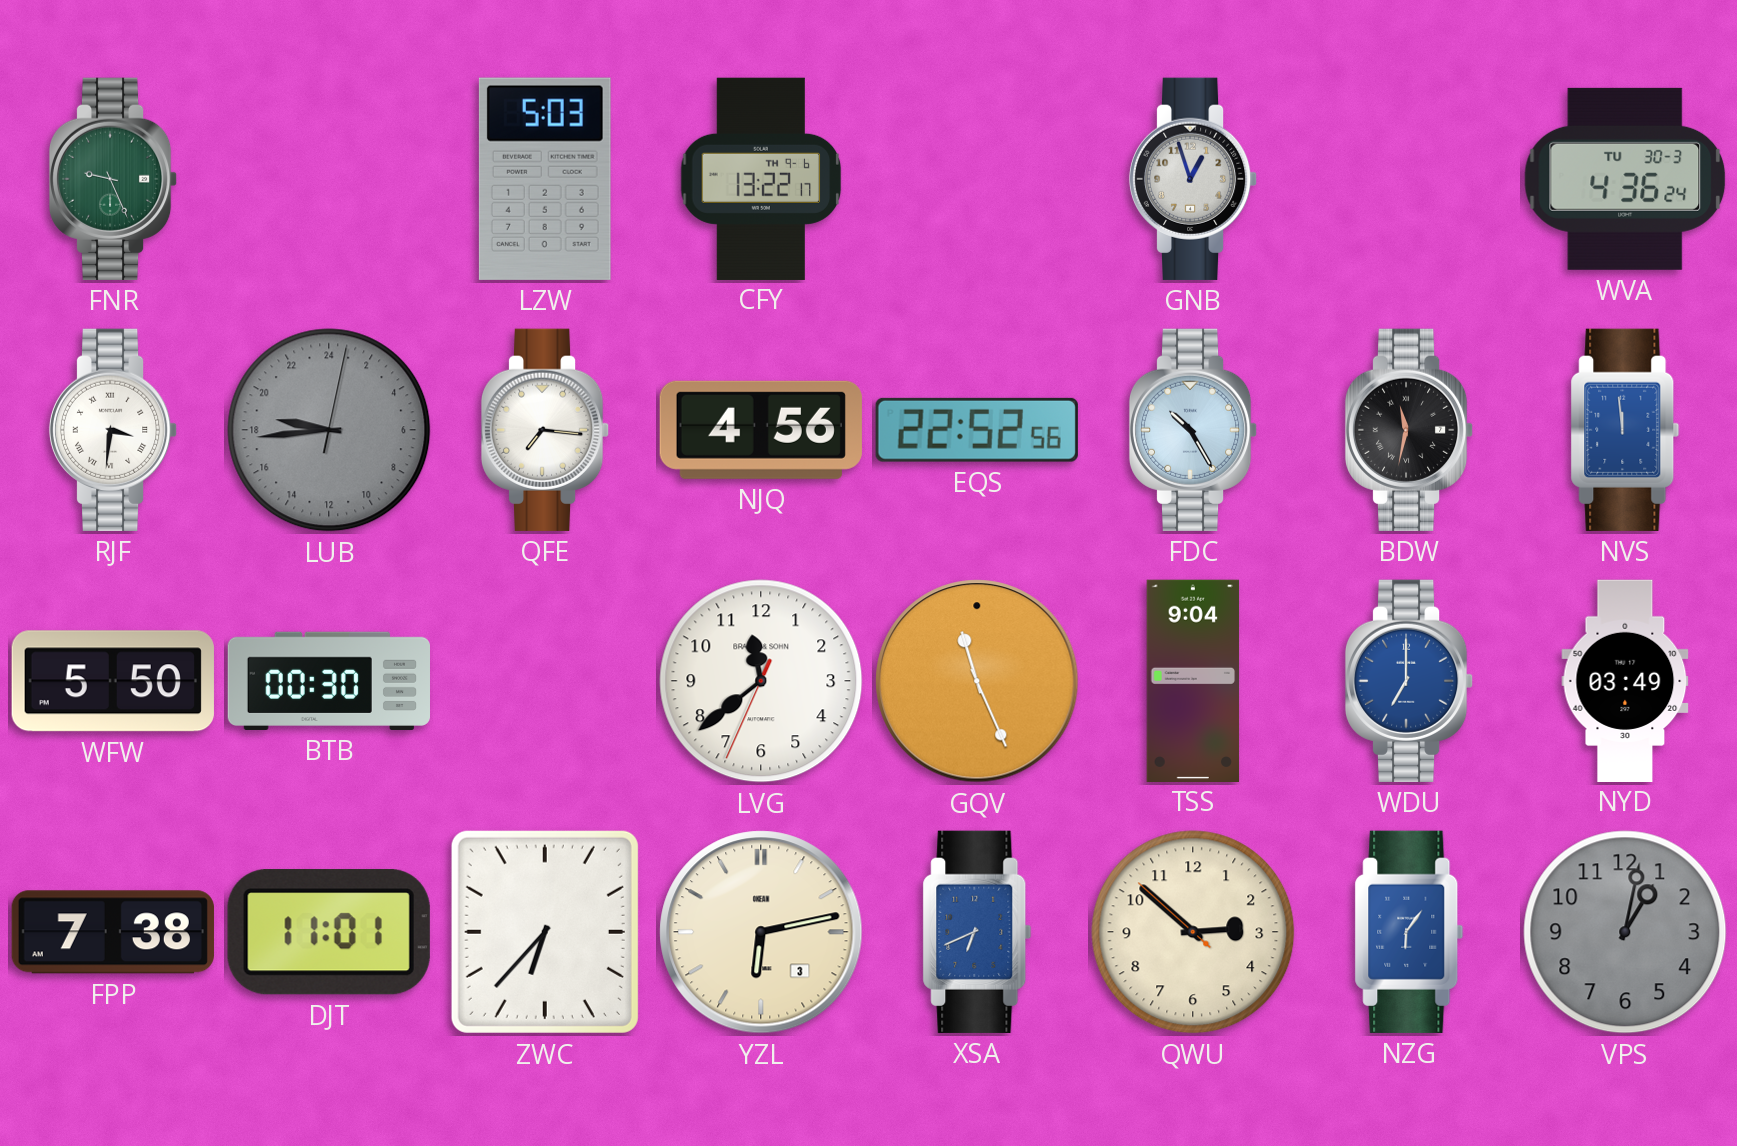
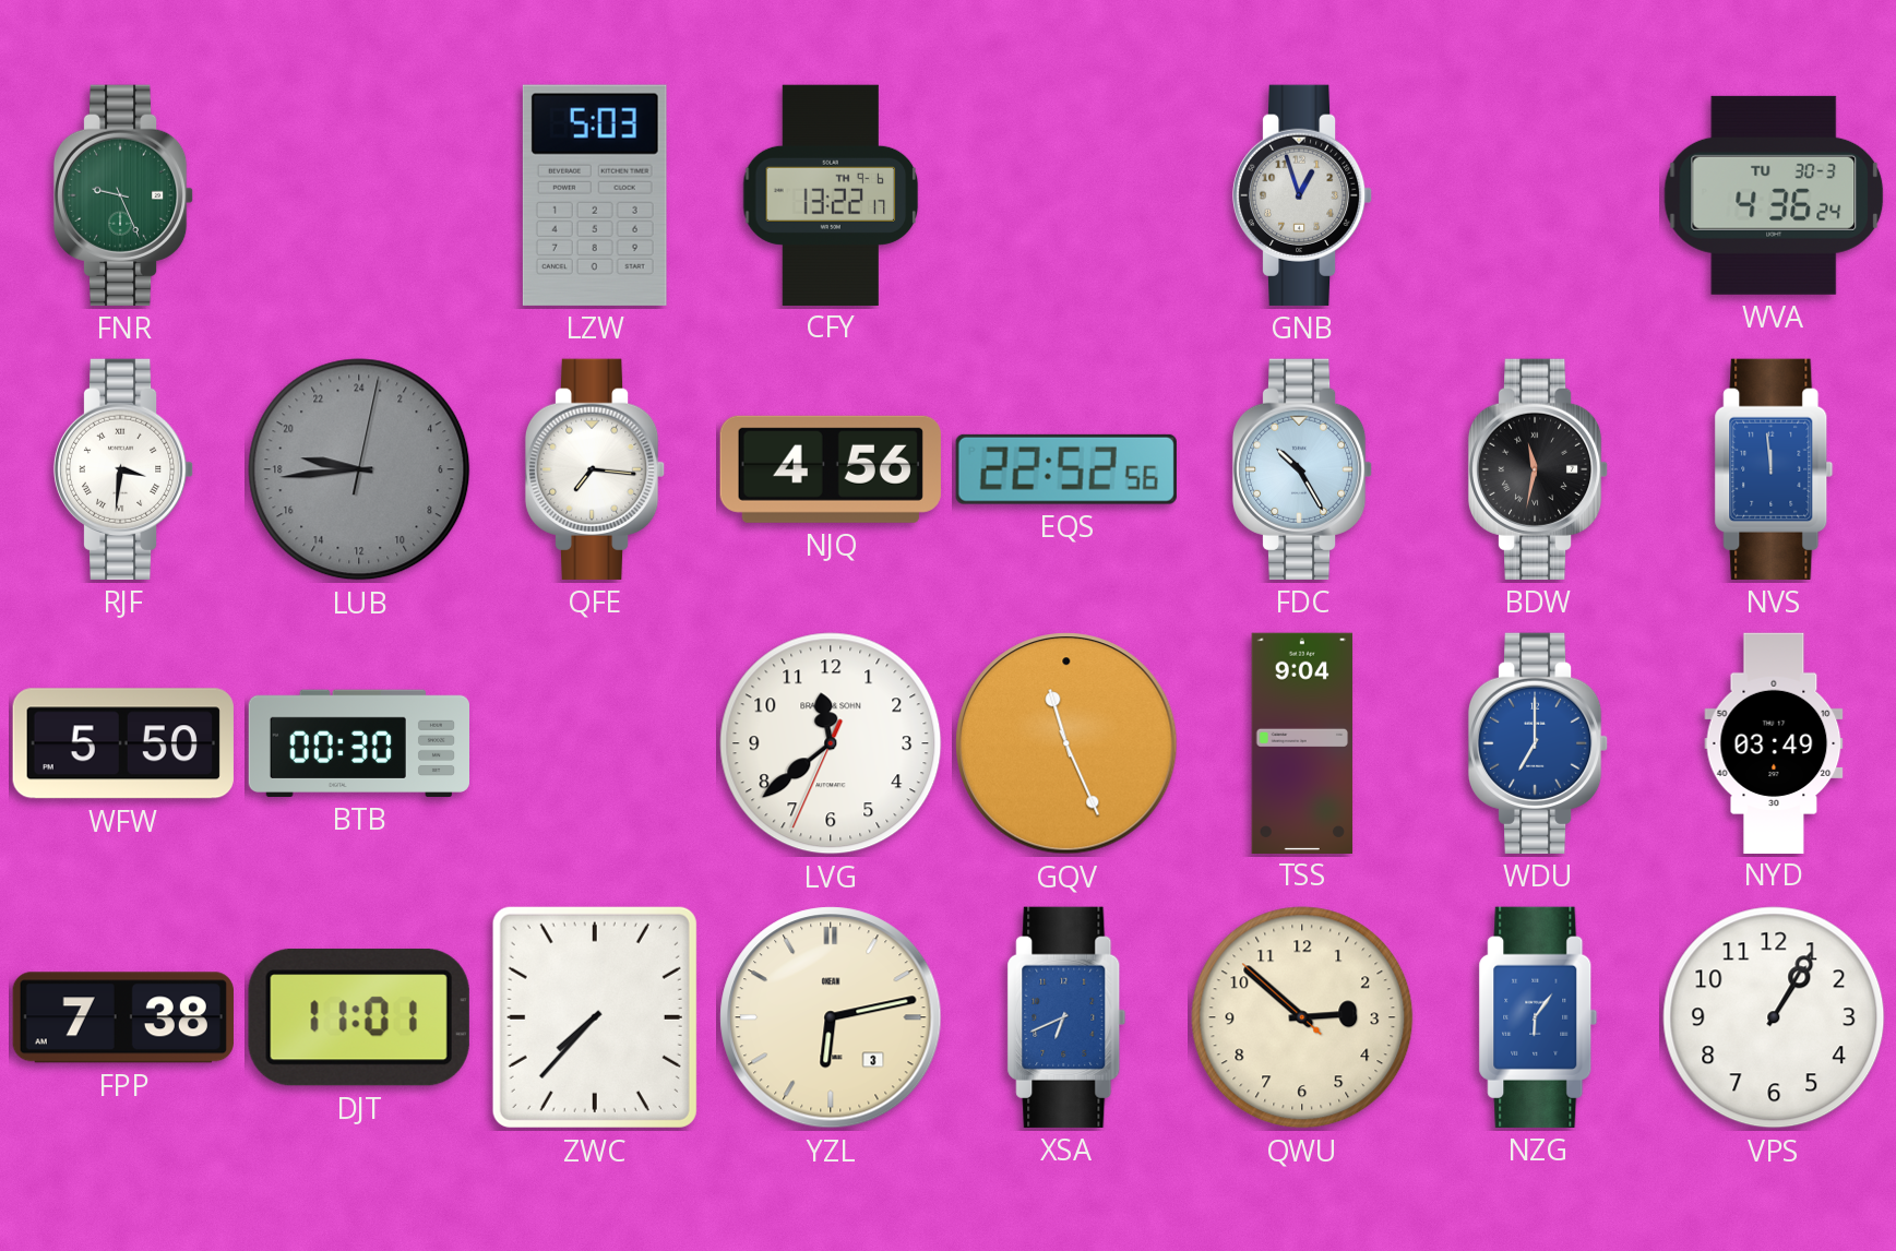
ZWC: 6:37 -> 7:37 (595, 1017)
VPS: 1:02 -> 1:05 (1774, 1017)
VPS dial: grey -> white (1774, 1017)
